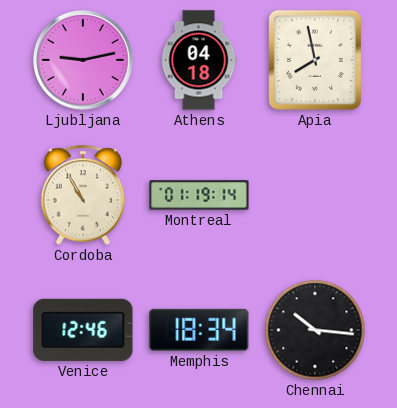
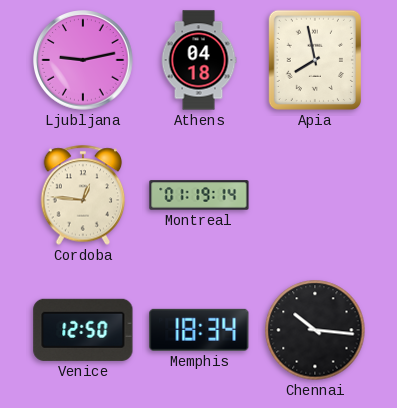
Cordoba: 10:55 -> 12:46 (83, 195)
Venice: 12:46 -> 12:50 (83, 330)
